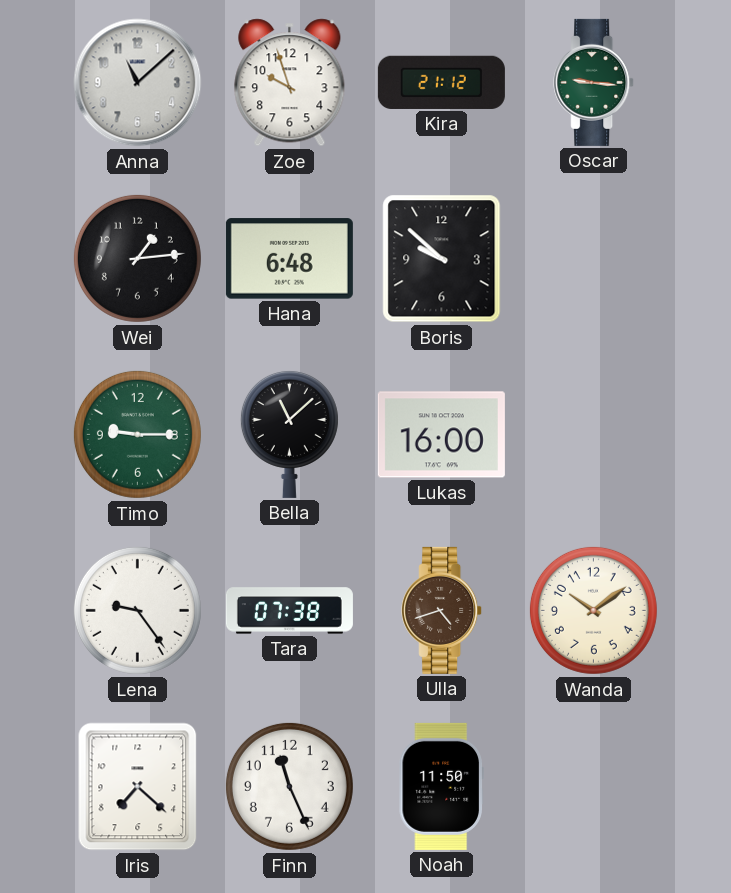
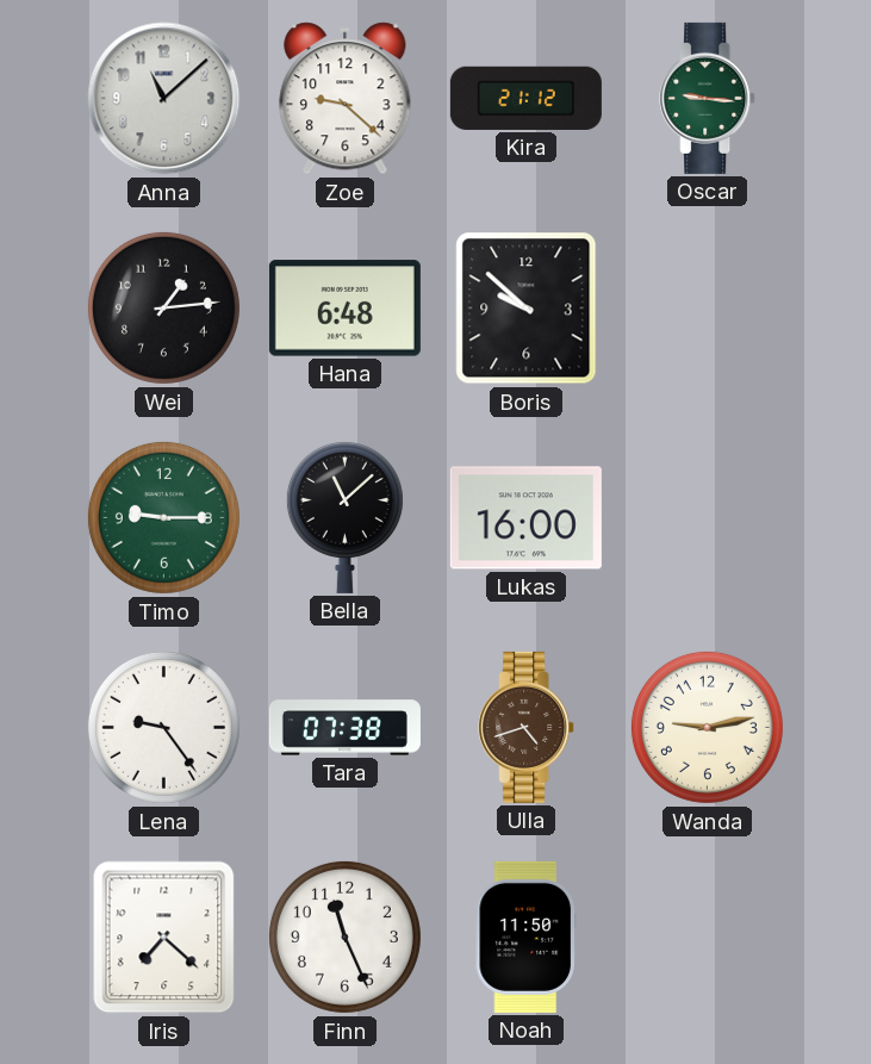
Zoe: 9:57 -> 9:22 (346, 99)
Wanda: 10:09 -> 9:13 (707, 727)
